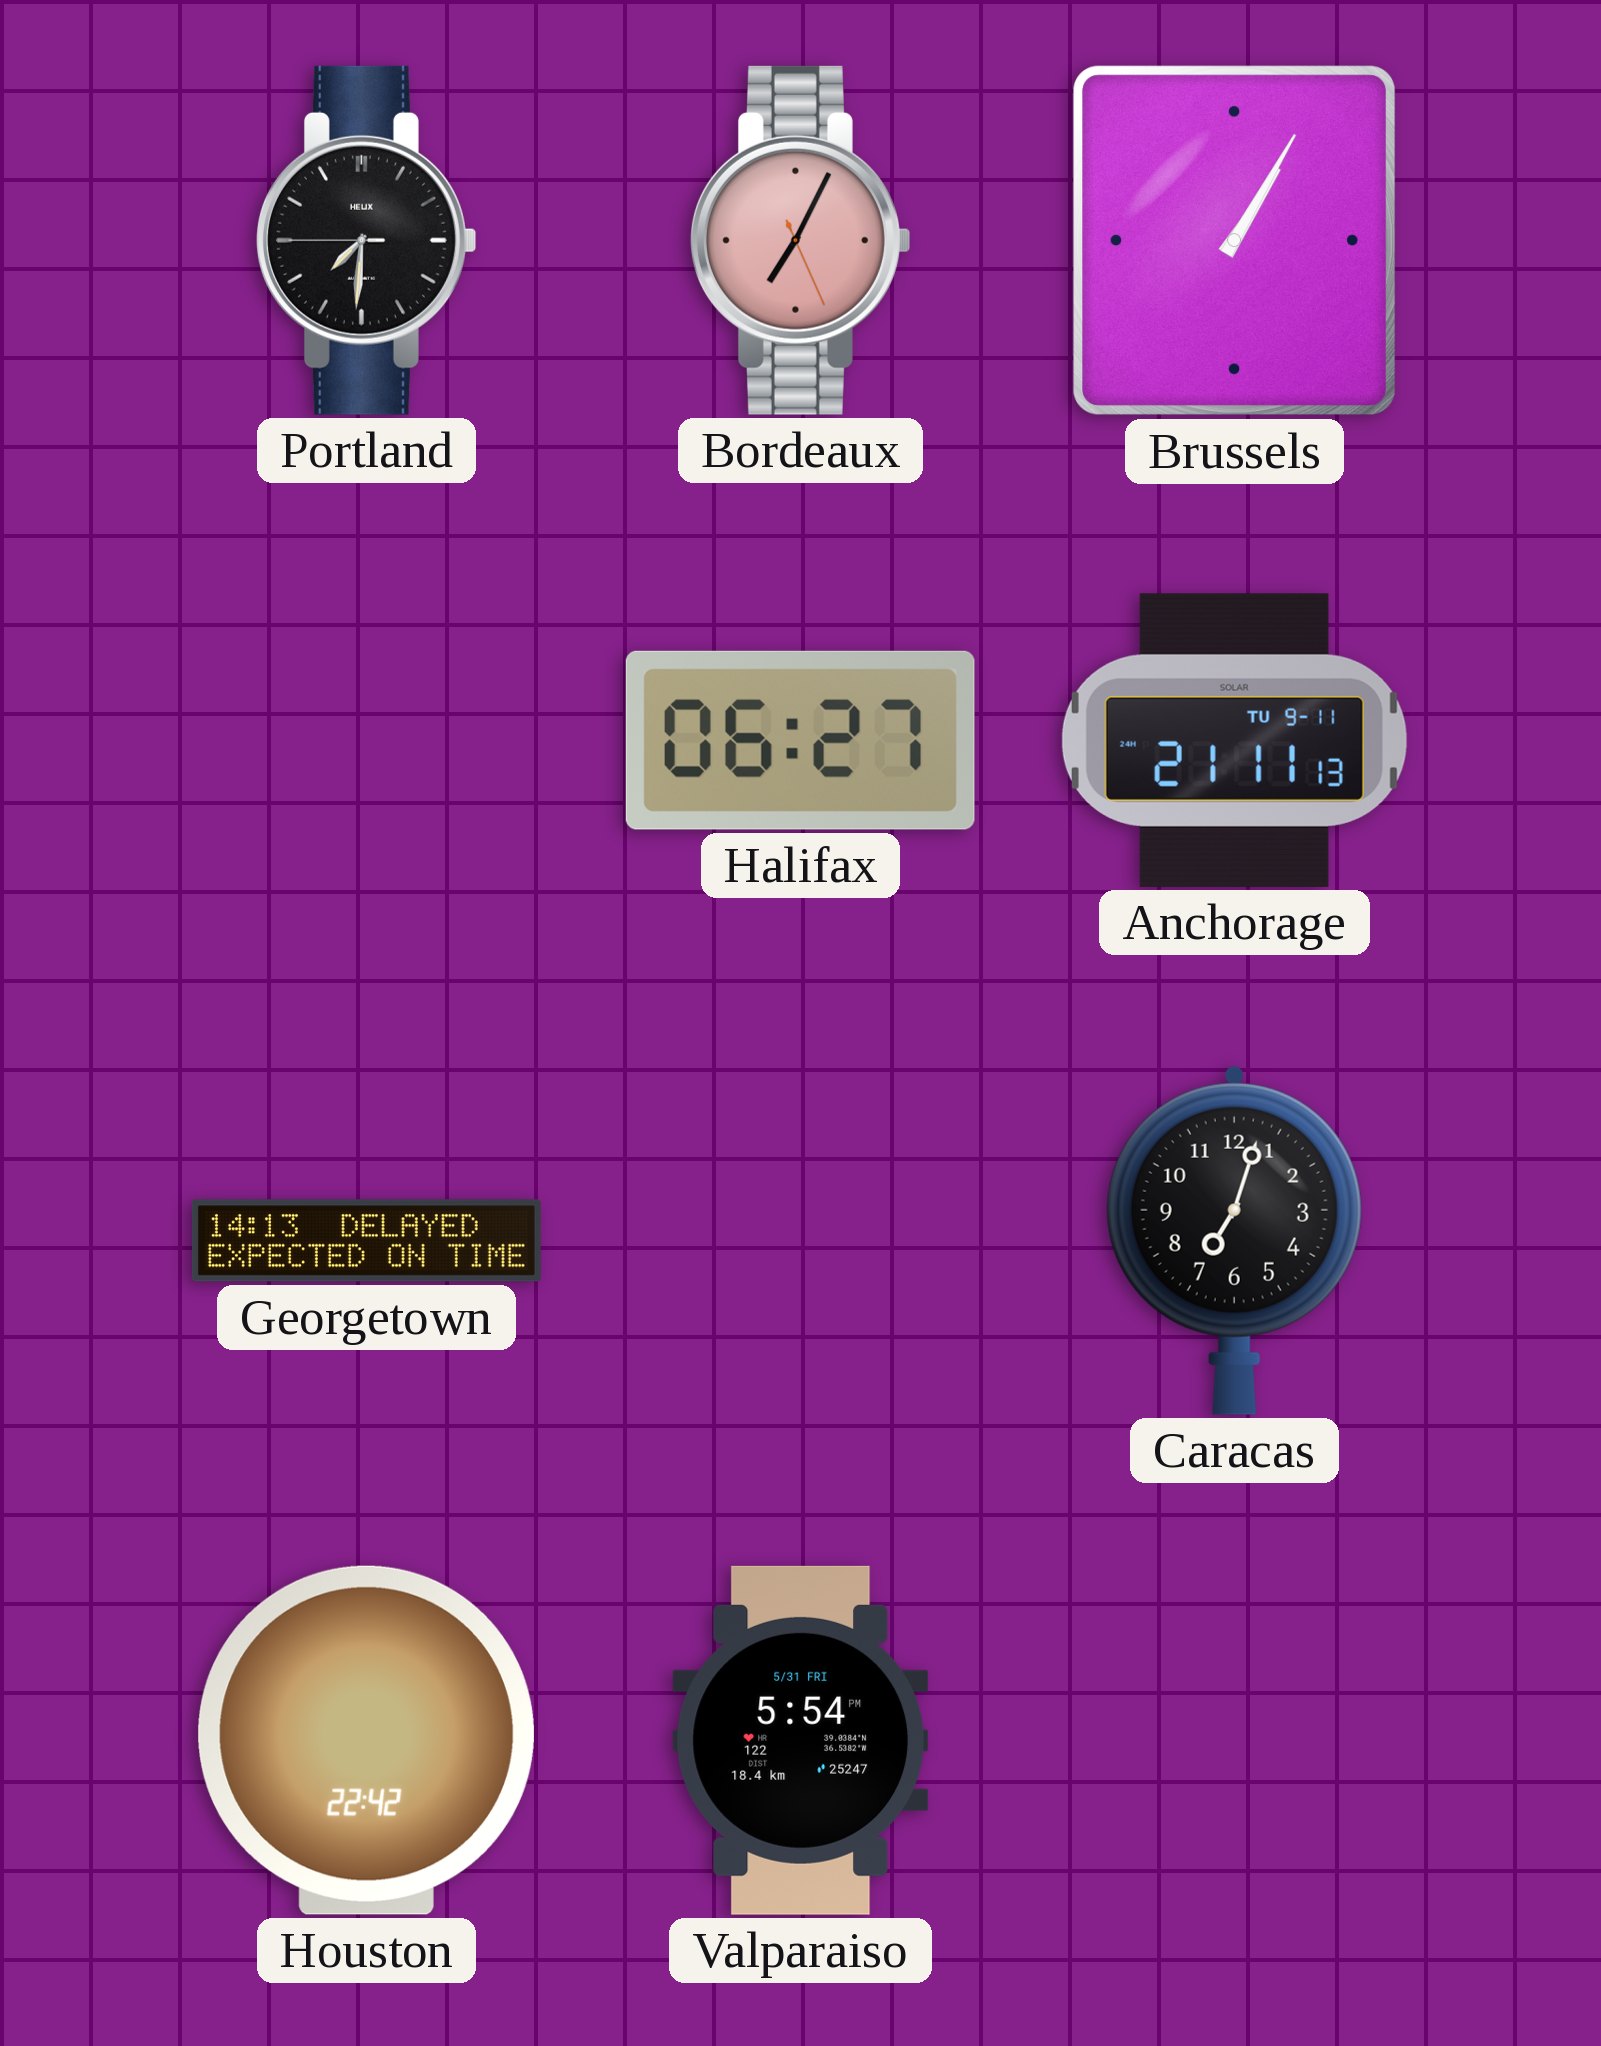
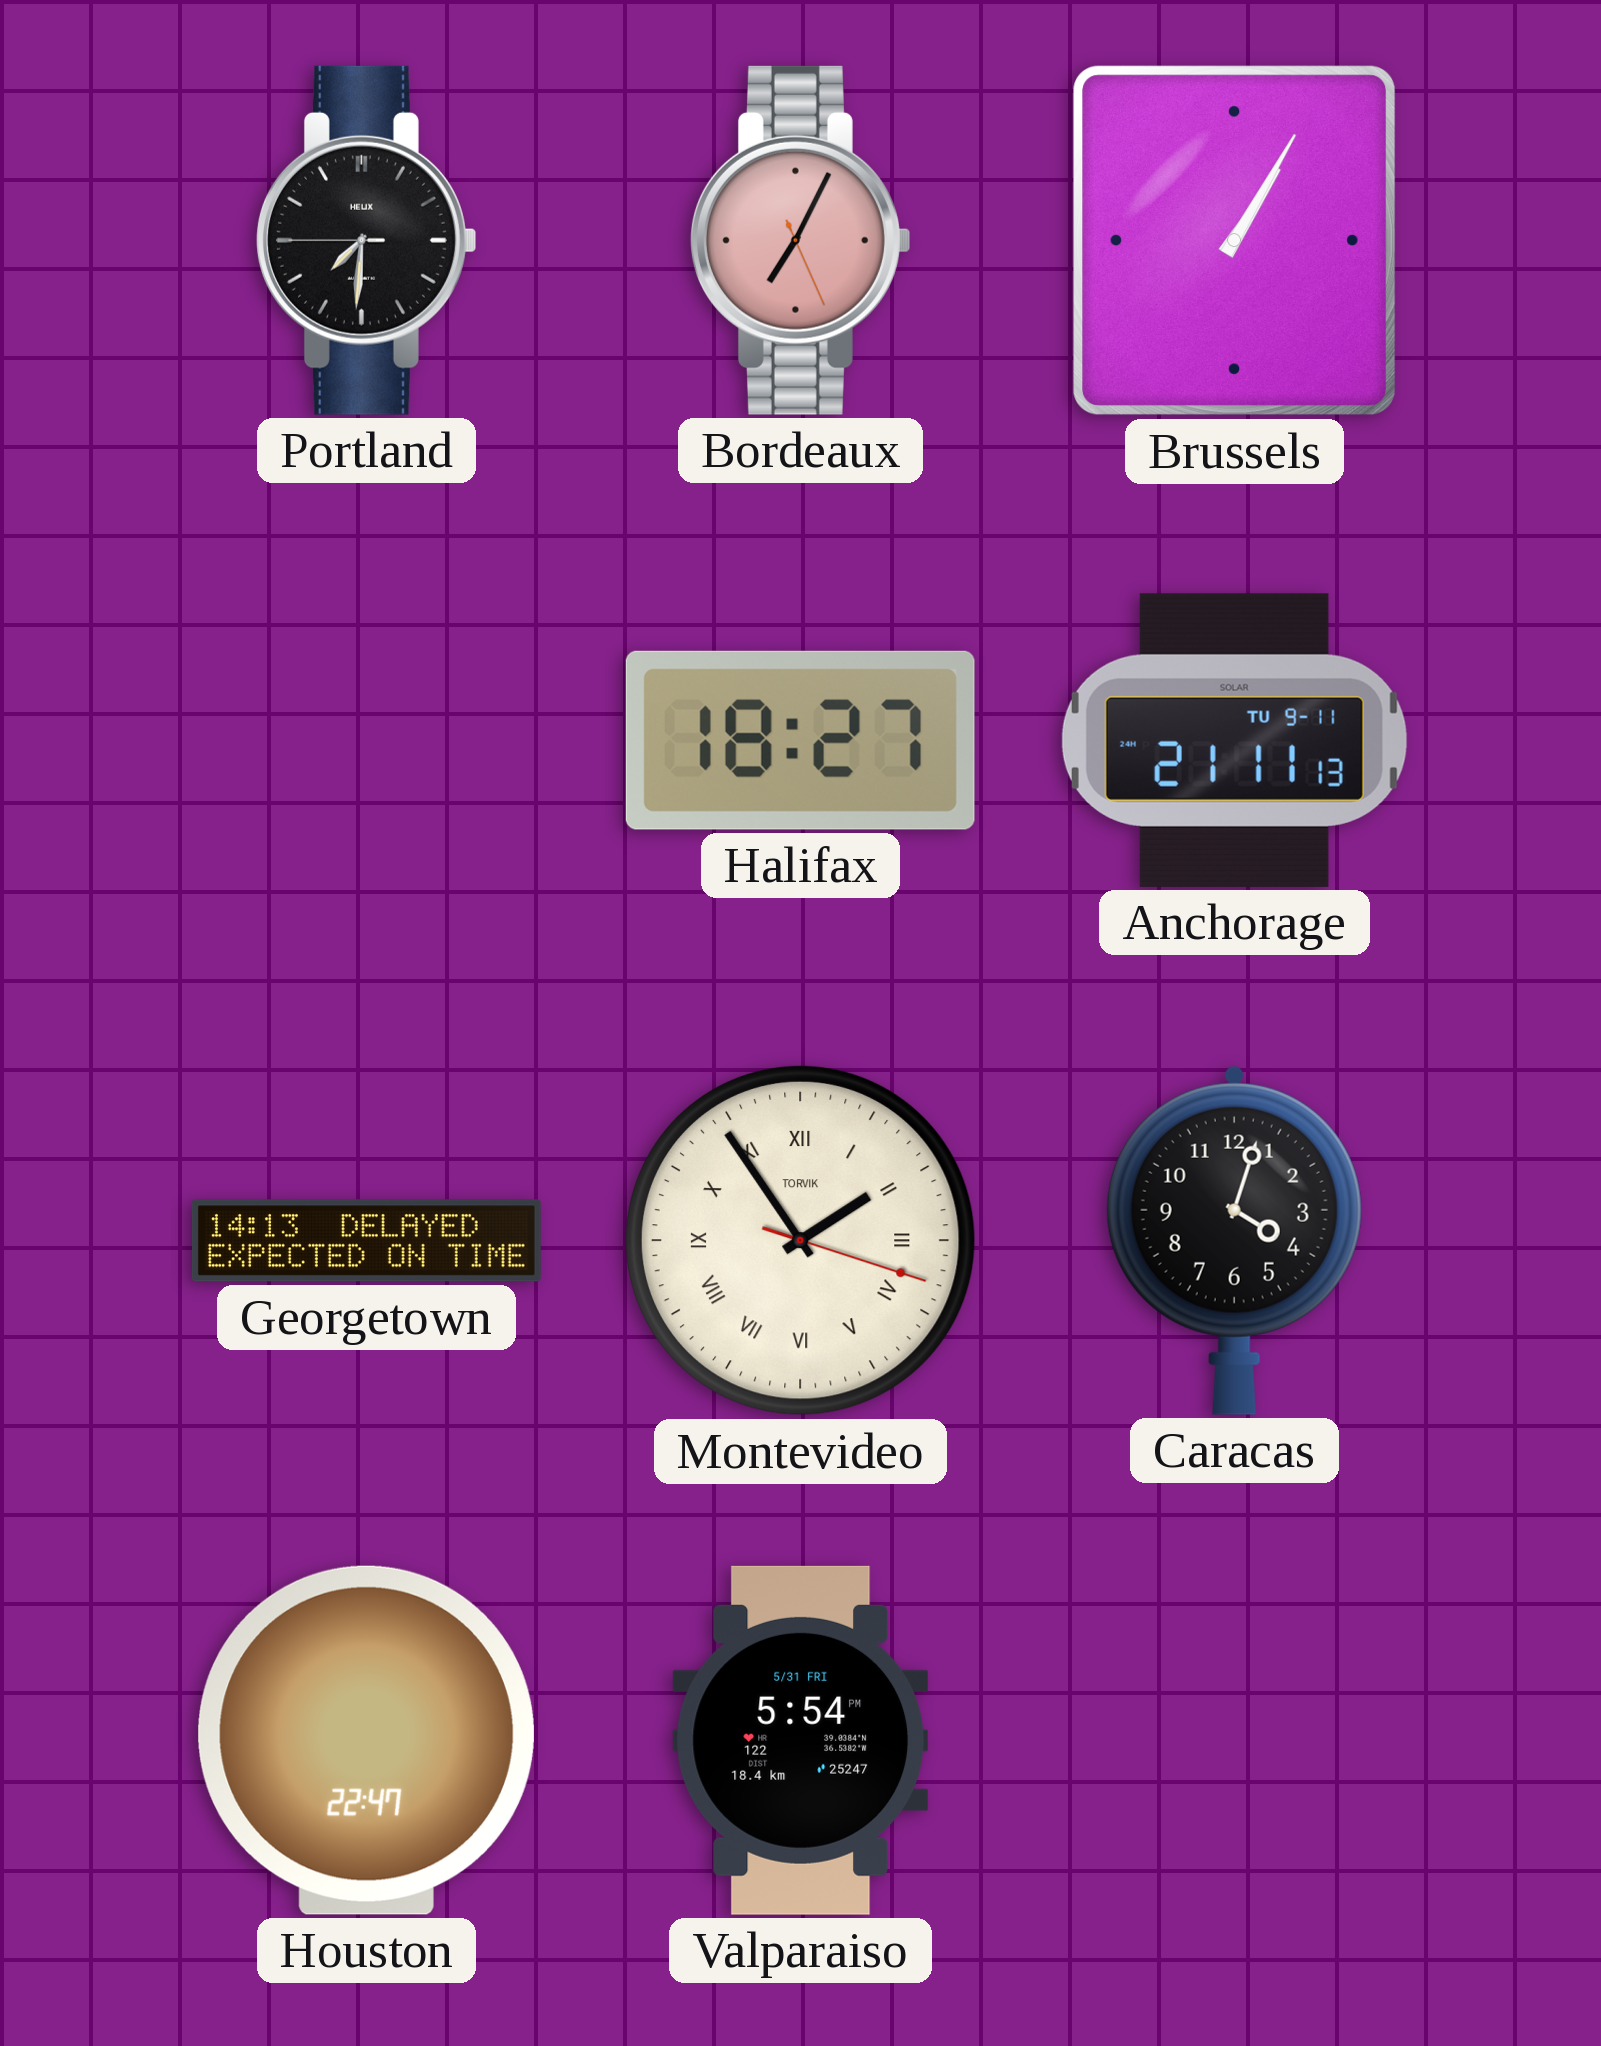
Halifax: 06:27 -> 18:27 (800, 740)
Montevideo: none -> 1:54 (800, 1240)
Caracas: 7:03 -> 4:03 (1234, 1240)
Houston: 22:42 -> 22:47 (366, 1740)
